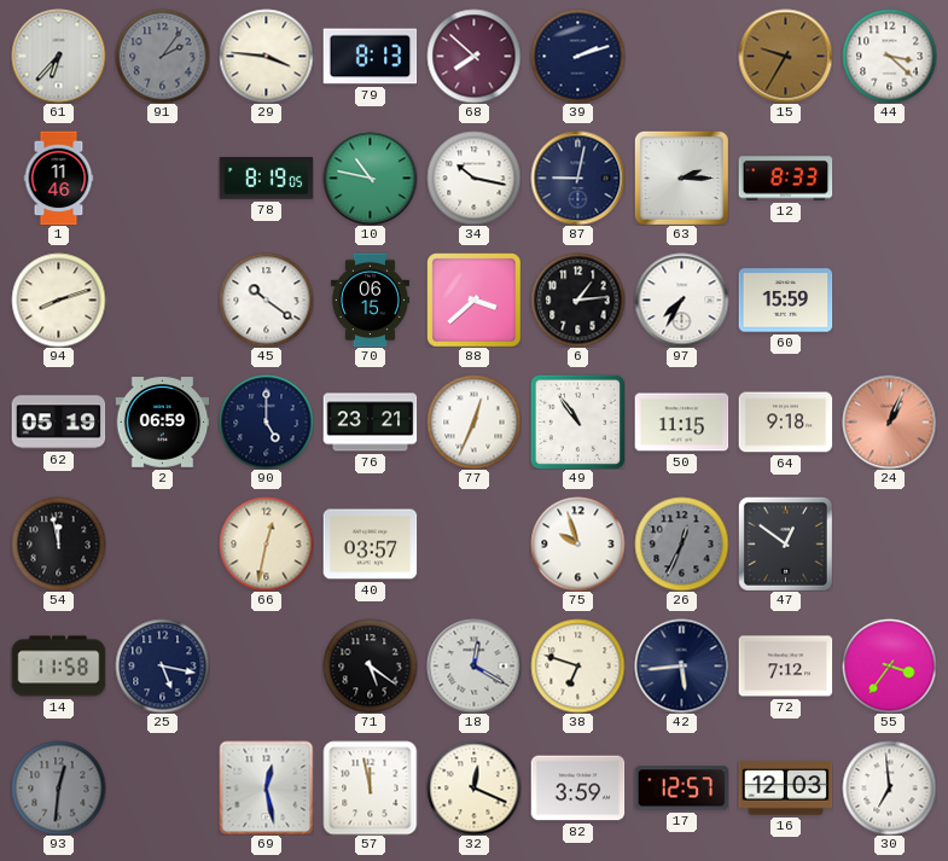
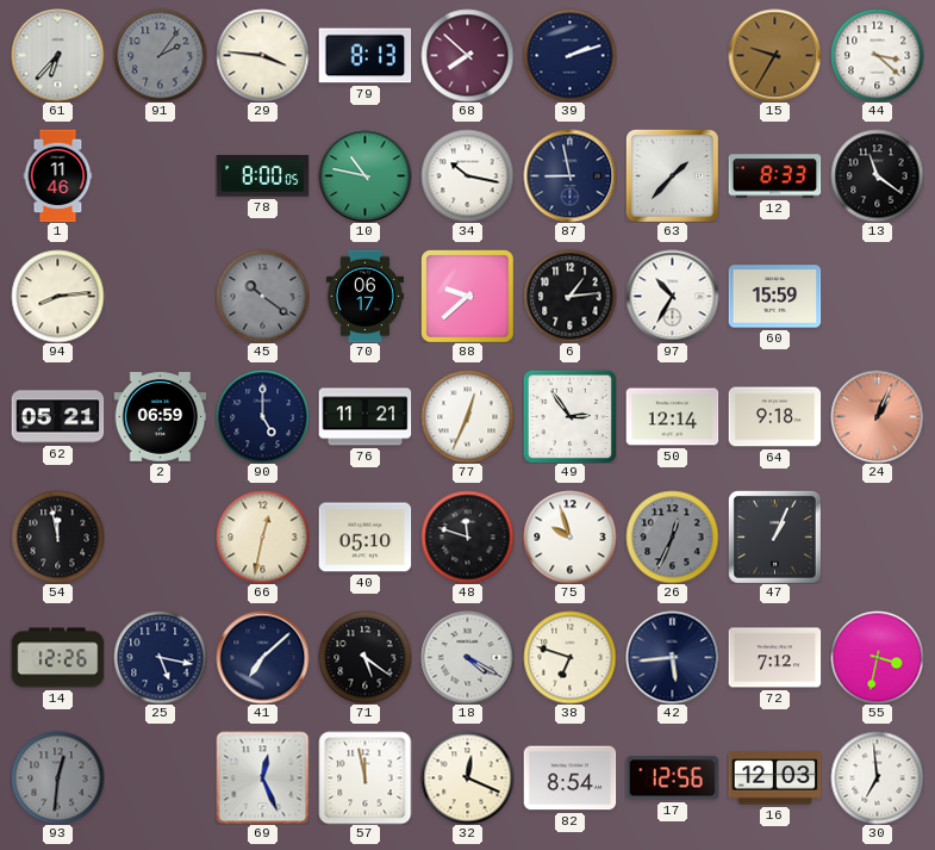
78: 8:19 -> 8:00 (262, 176)
87: 9:02 -> 8:58 (569, 175)
63: 2:15 -> 1:37 (672, 175)
13: none -> 11:21 (877, 175)
94: 8:12 -> 8:14 (57, 296)
45 dial: white -> grey (262, 296)
70: 06:15 -> 06:17 (364, 296)
88: 3:38 -> 9:38 (467, 296)
97: 7:35 -> 10:35 (672, 296)
62: 05:19 -> 05:21 (57, 417)
76: 23:21 -> 11:21 (364, 417)
49: 10:54 -> 2:54 (569, 416)
50: 11:15 -> 12:14 (672, 417)
40: 03:57 -> 05:10 (364, 538)
48: none -> 11:48 (467, 536)
47: 12:51 -> 1:04 (774, 536)
14: 11:58 -> 12:26 (57, 658)
41: none -> 7:08 (262, 657)
18: 12:20 -> 4:20 (467, 657)
55: 3:36 -> 3:32 (877, 657)
69: 12:28 -> 12:26 (262, 777)
82: 3:59 -> 8:54 (569, 778)
17: 12:57 -> 12:56 (672, 778)
